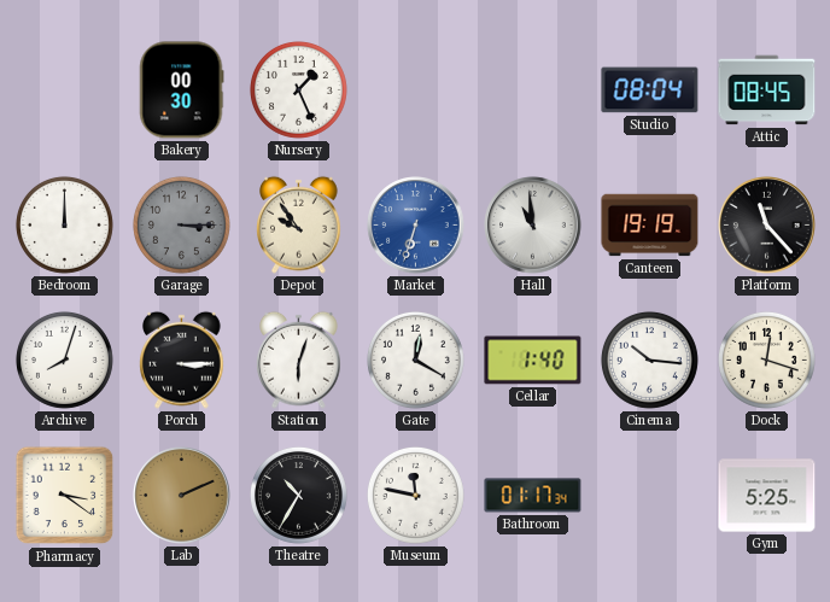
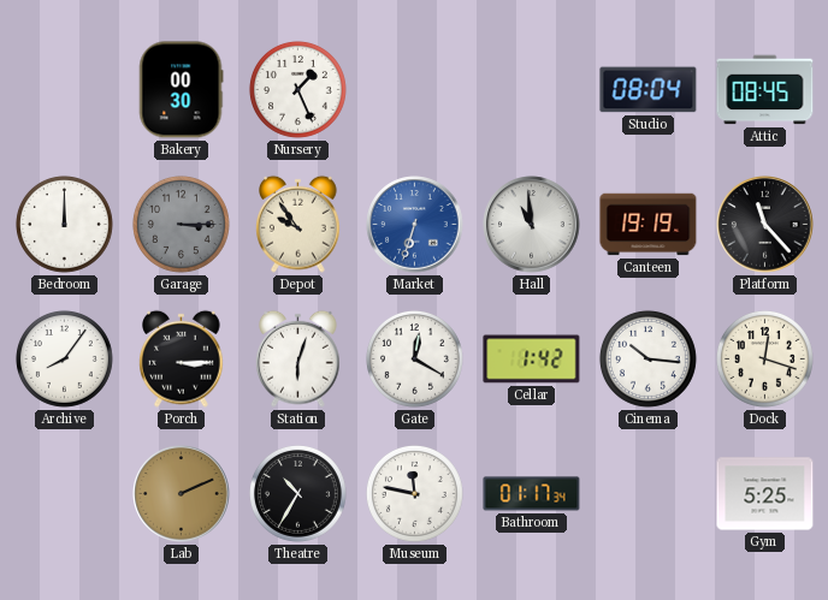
Archive: 8:03 -> 8:06 (64, 358)
Cellar: 1:40 -> 1:42 (532, 360)
Pharmacy: 3:21 -> none (65, 496)
